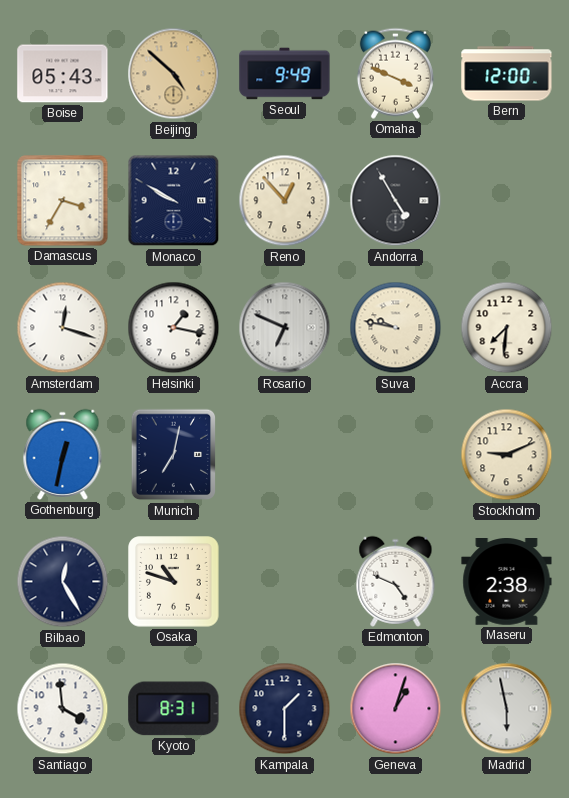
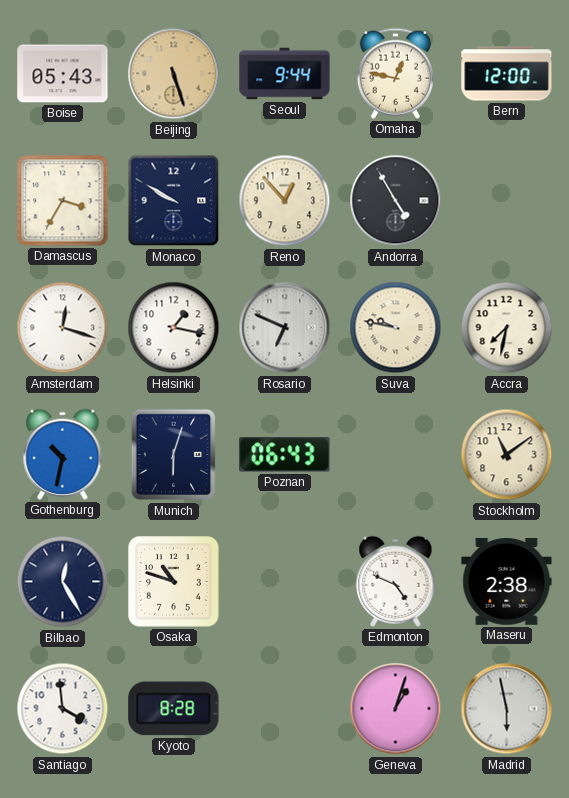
Beijing: 4:52 -> 5:27 (174, 74)
Seoul: 9:49 -> 9:44 (285, 74)
Omaha: 3:49 -> 12:47 (395, 73)
Accra: 7:31 -> 7:32 (507, 328)
Gothenburg: 12:32 -> 10:32 (63, 454)
Munich: 7:02 -> 6:03 (174, 455)
Poznan: none -> 06:43 (285, 455)
Stockholm: 9:11 -> 11:09 (507, 455)
Kyoto: 8:31 -> 8:28 (174, 709)
Kampala: 1:30 -> none (285, 709)
